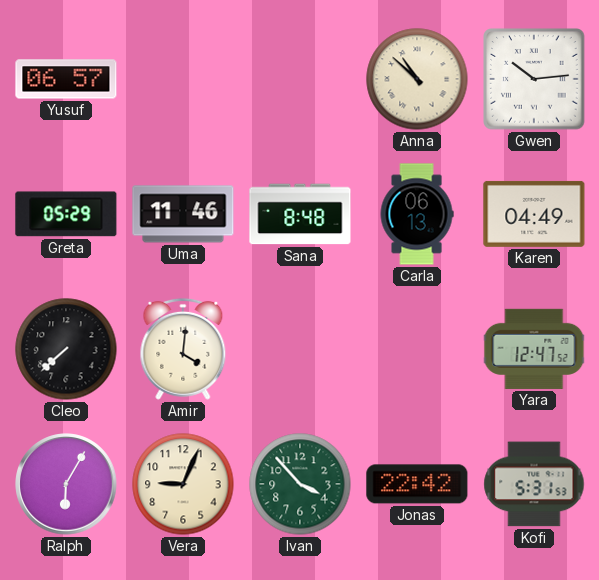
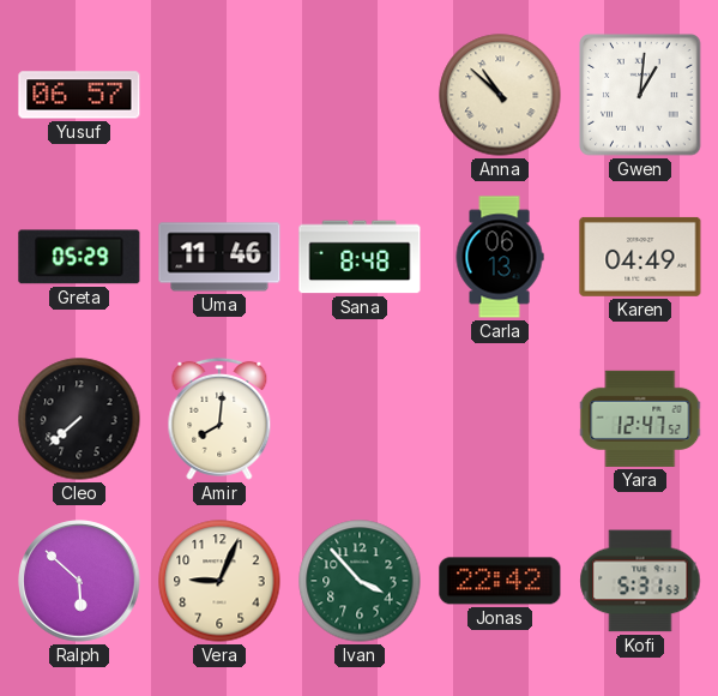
Gwen: 10:14 -> 1:01 (640, 95)
Amir: 4:01 -> 8:01 (219, 419)
Ralph: 6:05 -> 5:52 (79, 581)
